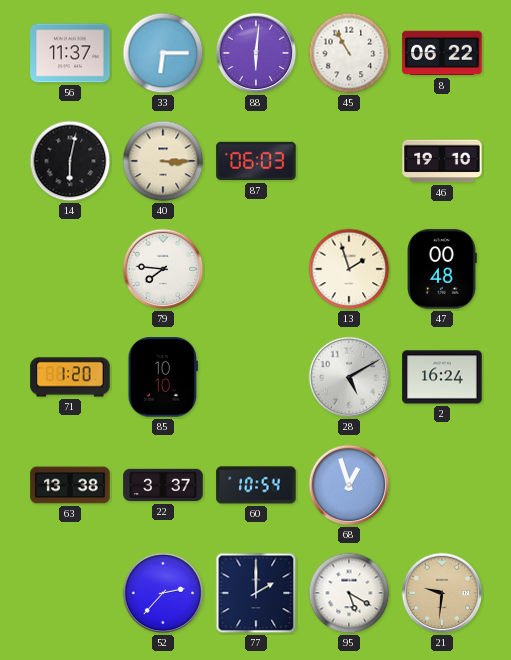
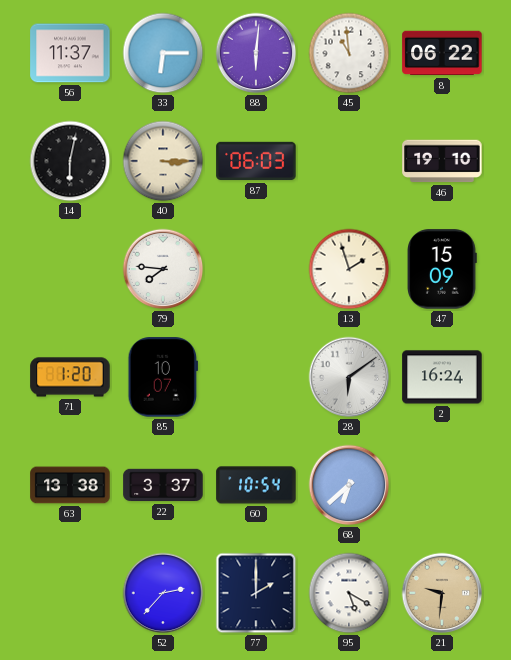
45: 10:55 -> 10:59 (349, 53)
47: 00:48 -> 15:09 (442, 269)
85: 10:10 -> 10:07 (162, 377)
28: 5:10 -> 6:09 (349, 377)
68: 12:57 -> 6:38 (349, 485)
